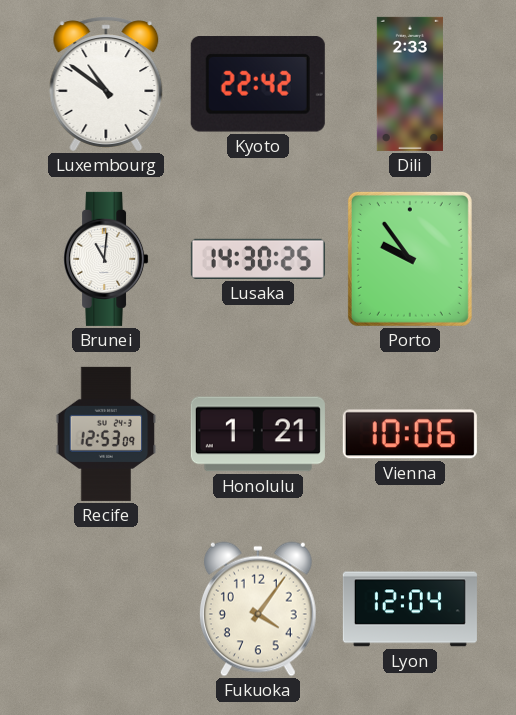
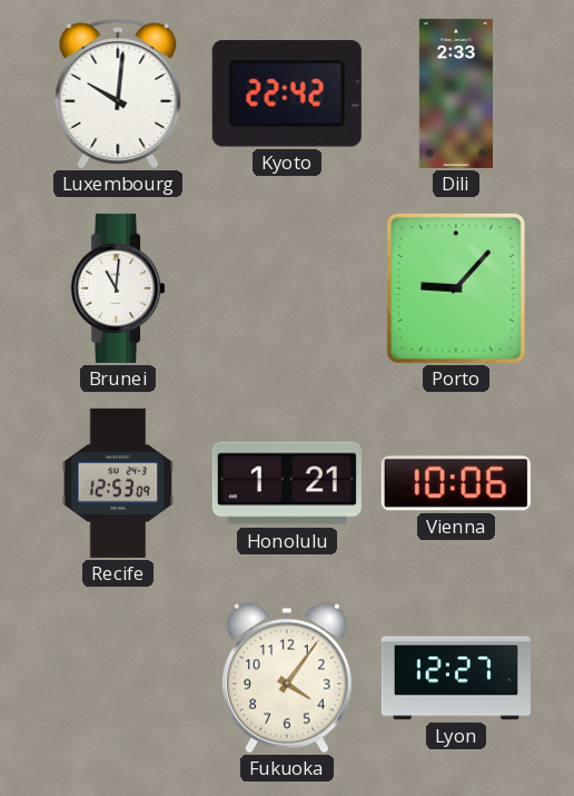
Luxembourg: 10:51 -> 10:01 (118, 94)
Lusaka: 14:30 -> none (258, 259)
Porto: 9:54 -> 9:07 (456, 288)
Lyon: 12:04 -> 12:27 (456, 678)
